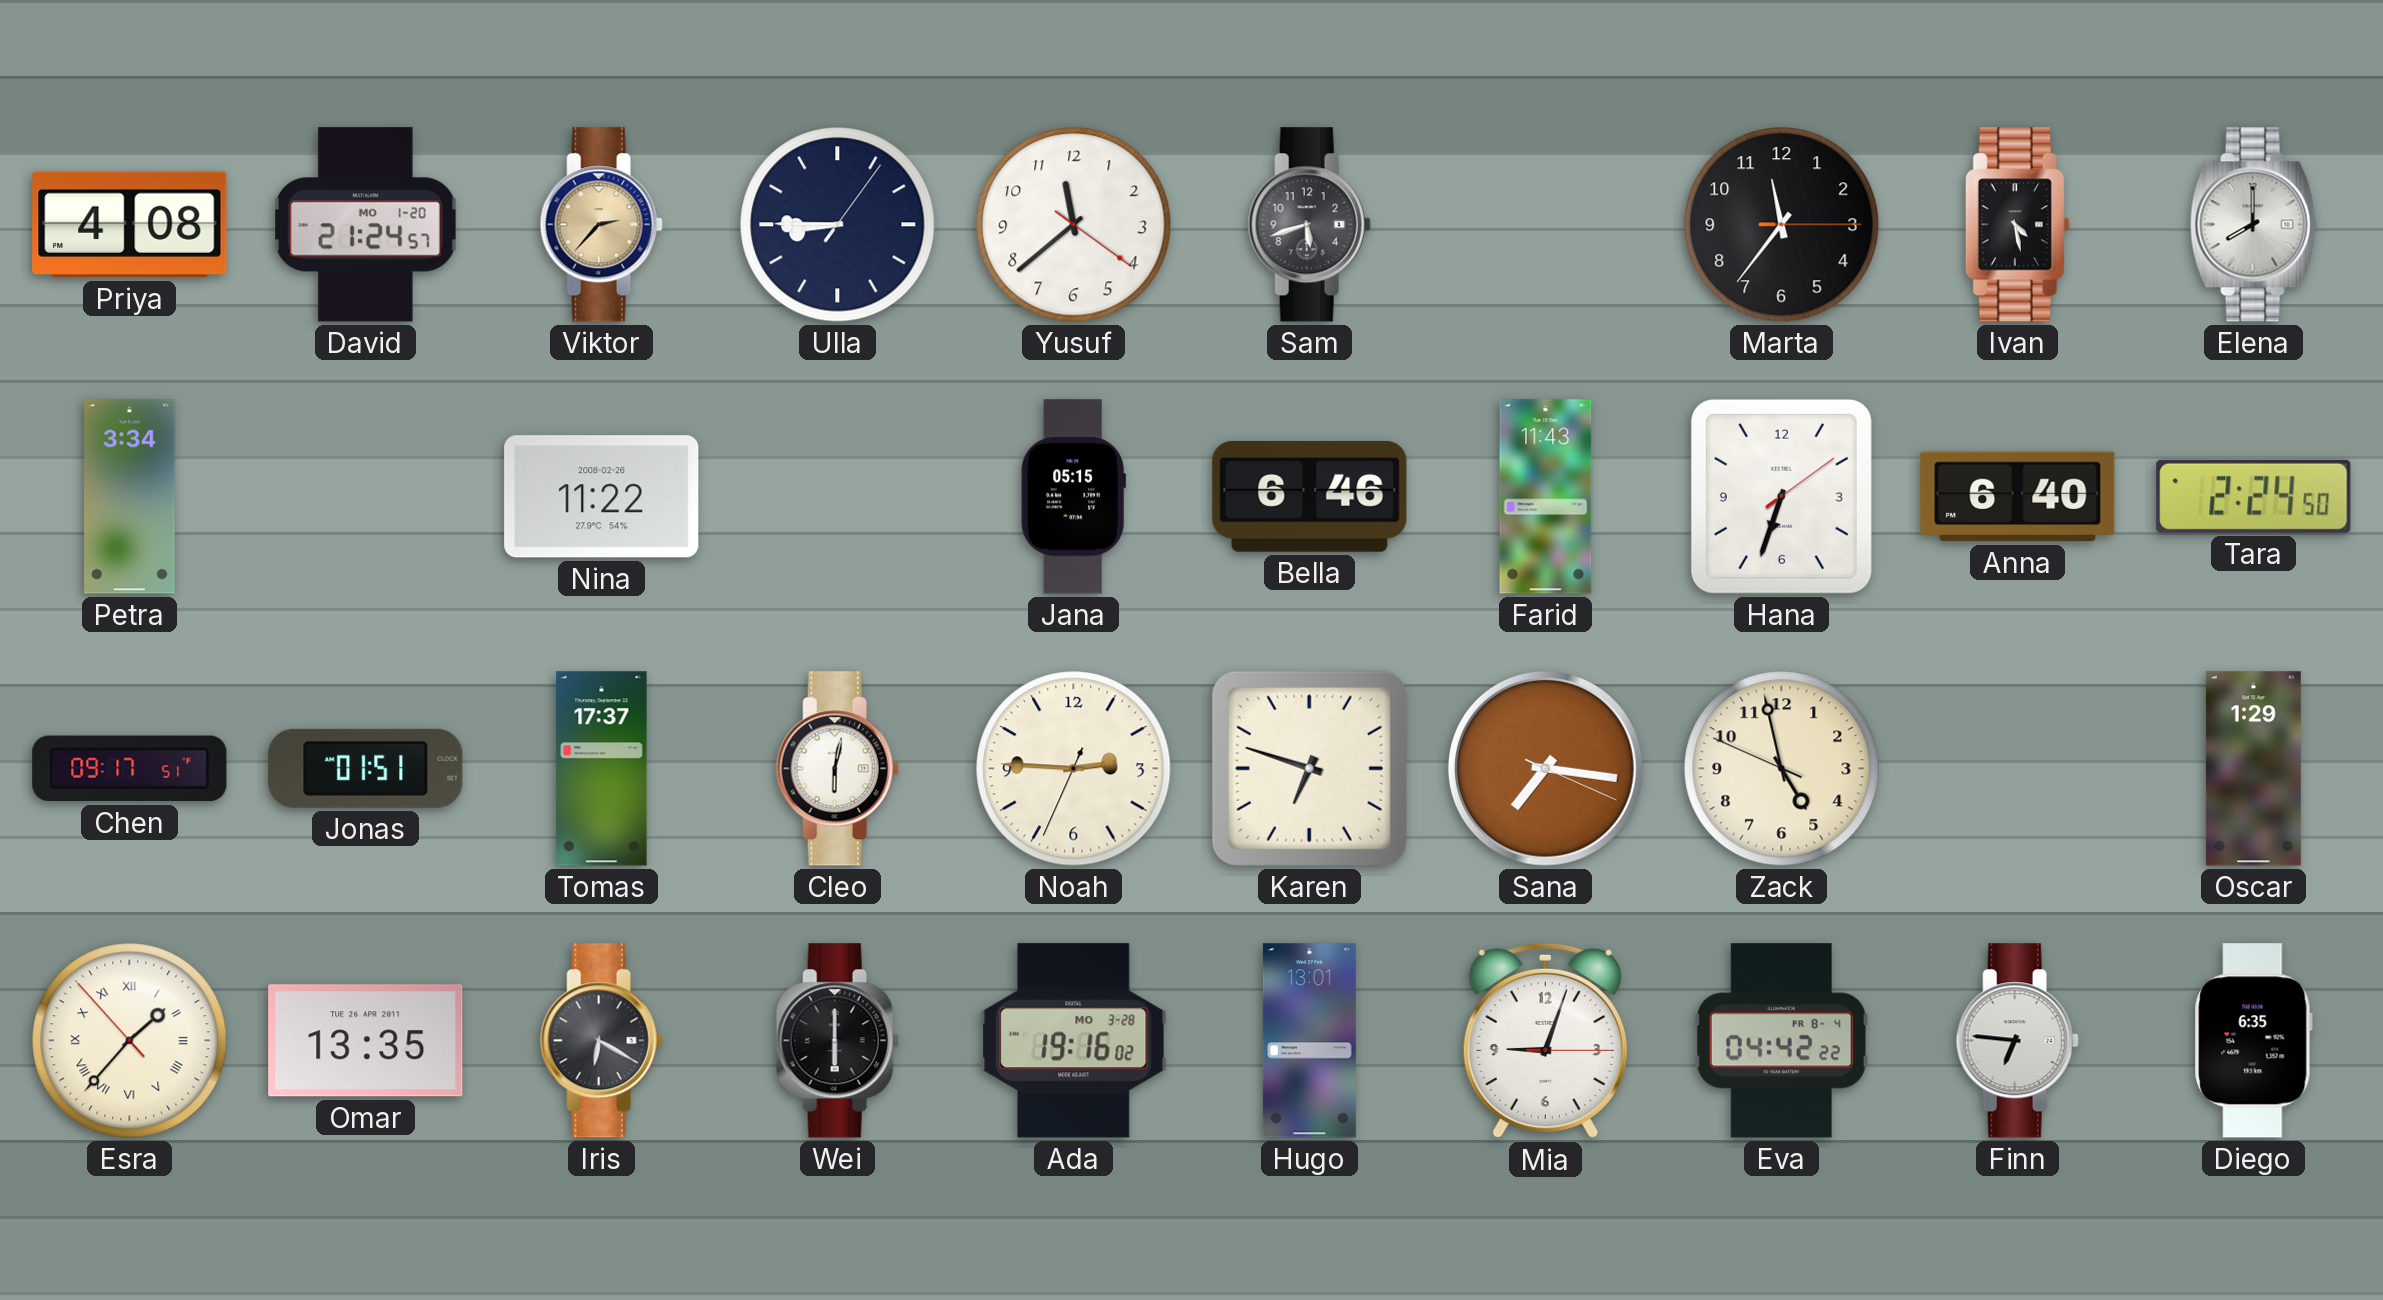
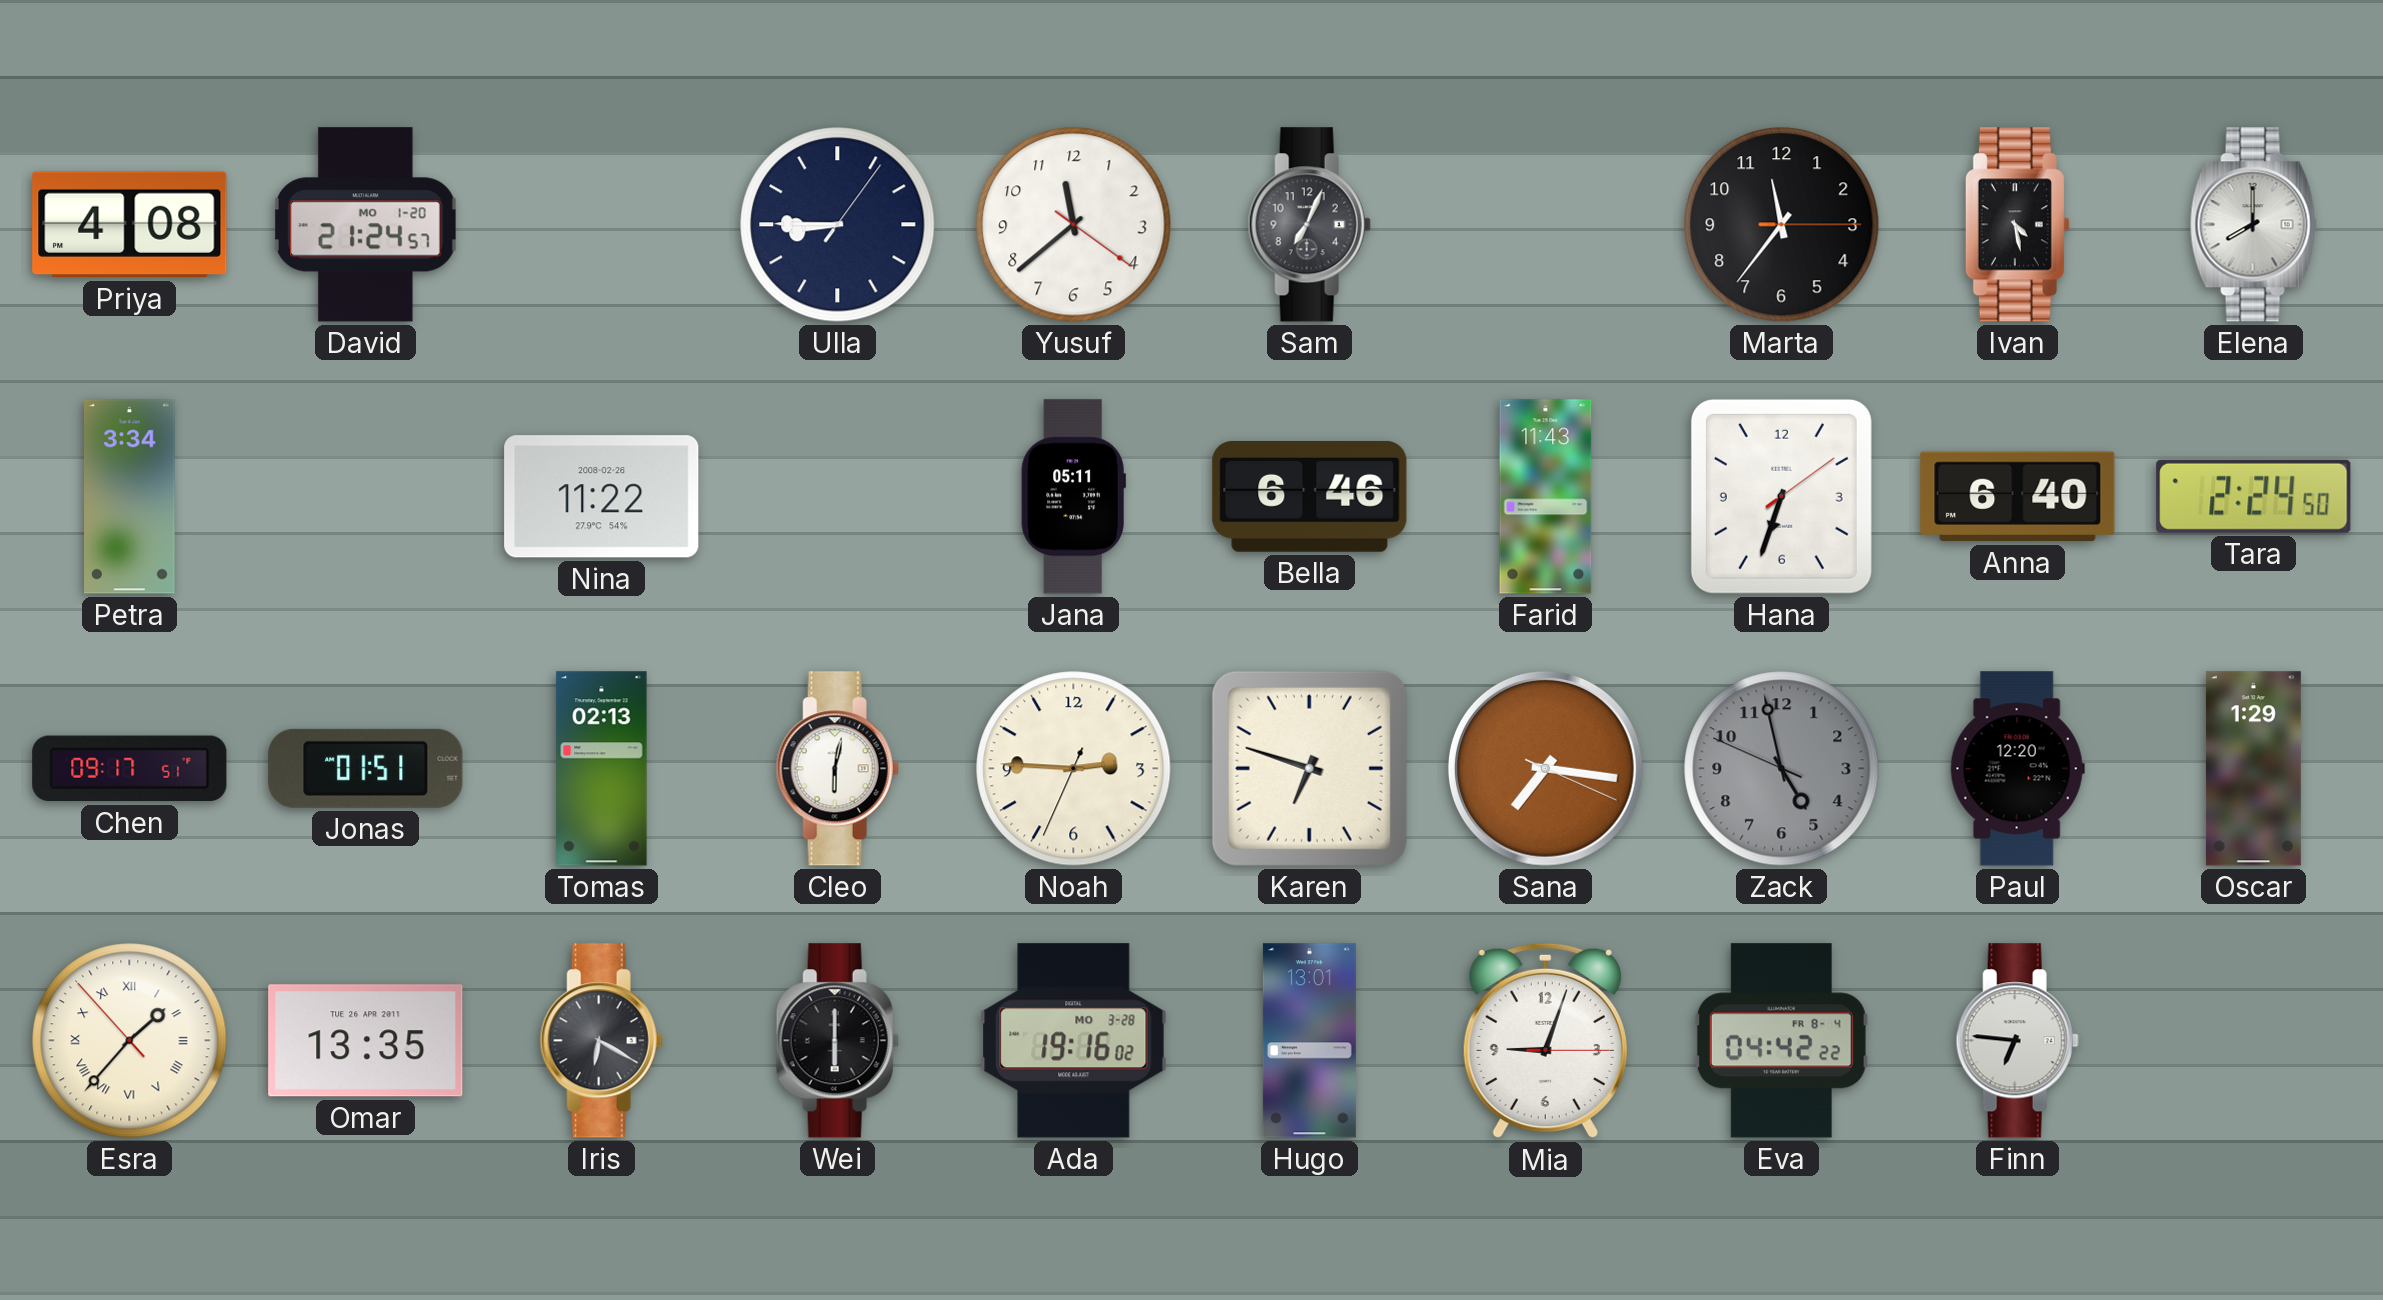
Viktor: 2:37 -> none (601, 225)
Sam: 5:42 -> 7:04 (1309, 225)
Jana: 05:15 -> 05:11 (1073, 497)
Tomas: 17:37 -> 02:13 (602, 769)
Zack dial: cream -> grey (1782, 769)
Paul: none -> 12:20 (2017, 769)
Diego: 6:35 -> none (2253, 1041)
